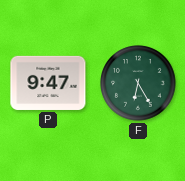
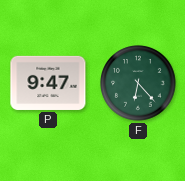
F: 6:25 -> 6:23 (138, 83)
